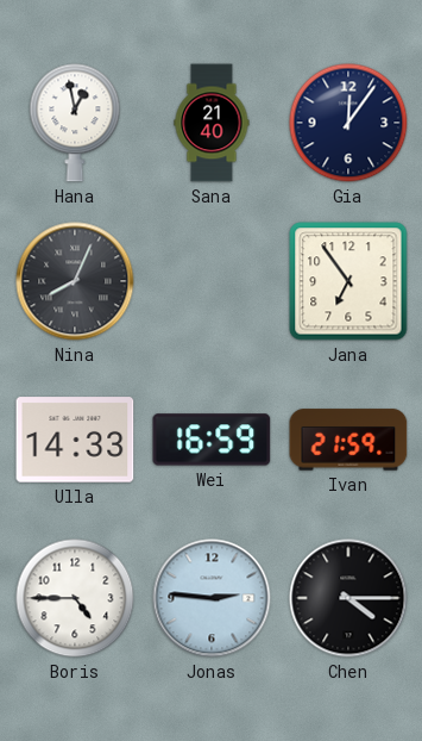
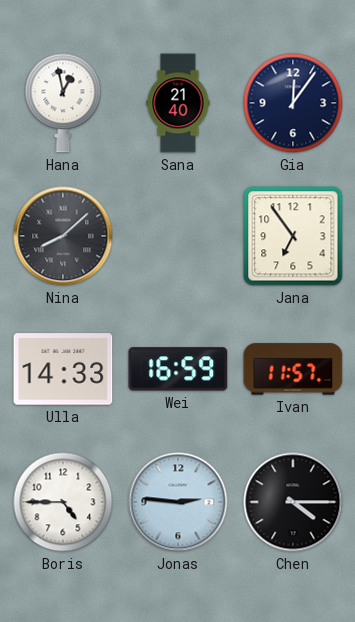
Nina: 8:04 -> 8:08 (63, 236)
Ivan: 21:59 -> 11:57 (293, 369)
